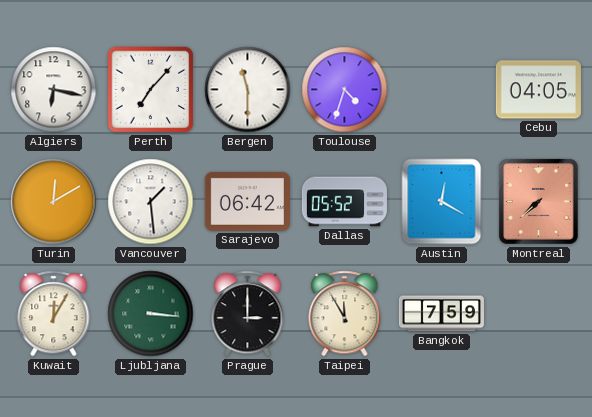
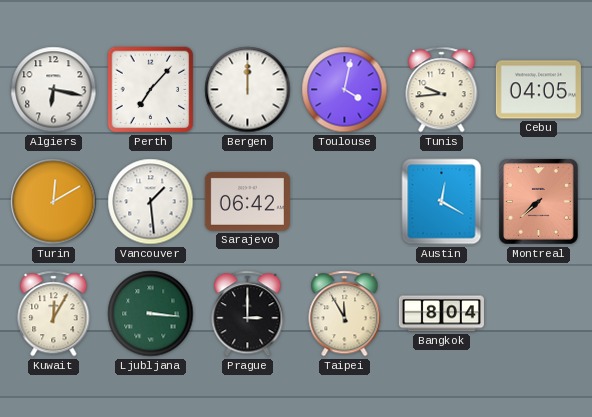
Bergen: 11:30 -> 12:00 (248, 90)
Toulouse: 4:33 -> 4:02 (345, 90)
Tunis: none -> 9:44 (442, 90)
Dallas: 05:52 -> none (344, 202)
Bangkok: 7:59 -> 8:04 (441, 314)
